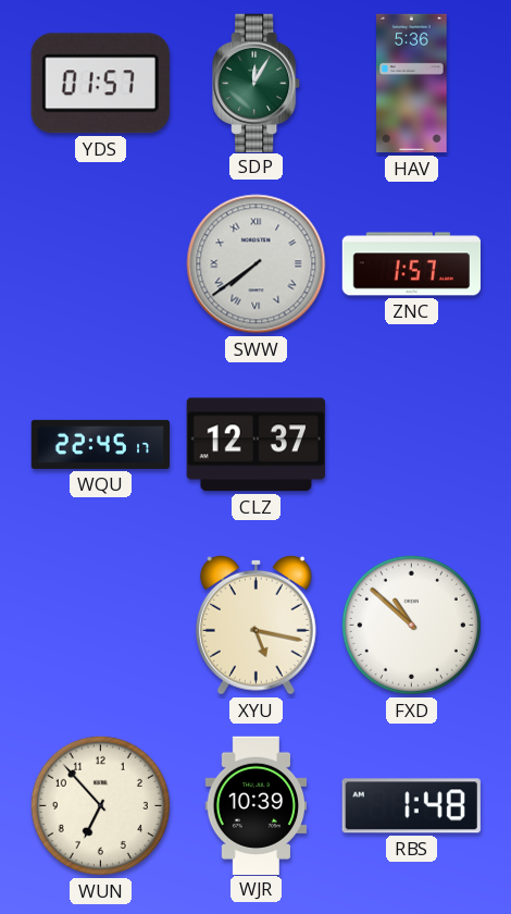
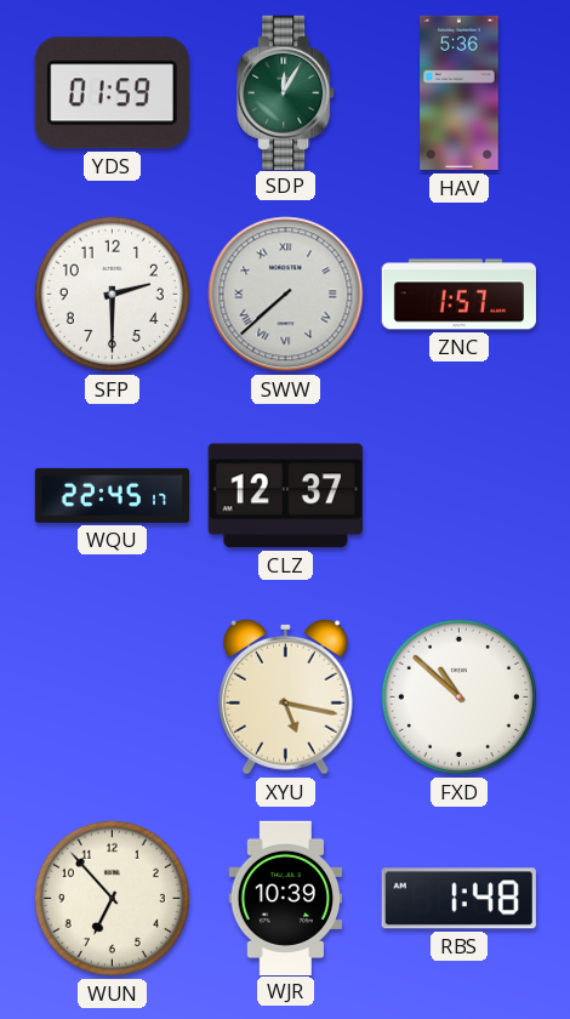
YDS: 01:57 -> 01:59 (112, 93)
SFP: none -> 2:30 (112, 294)
SWW: 7:39 -> 7:38 (286, 295)
